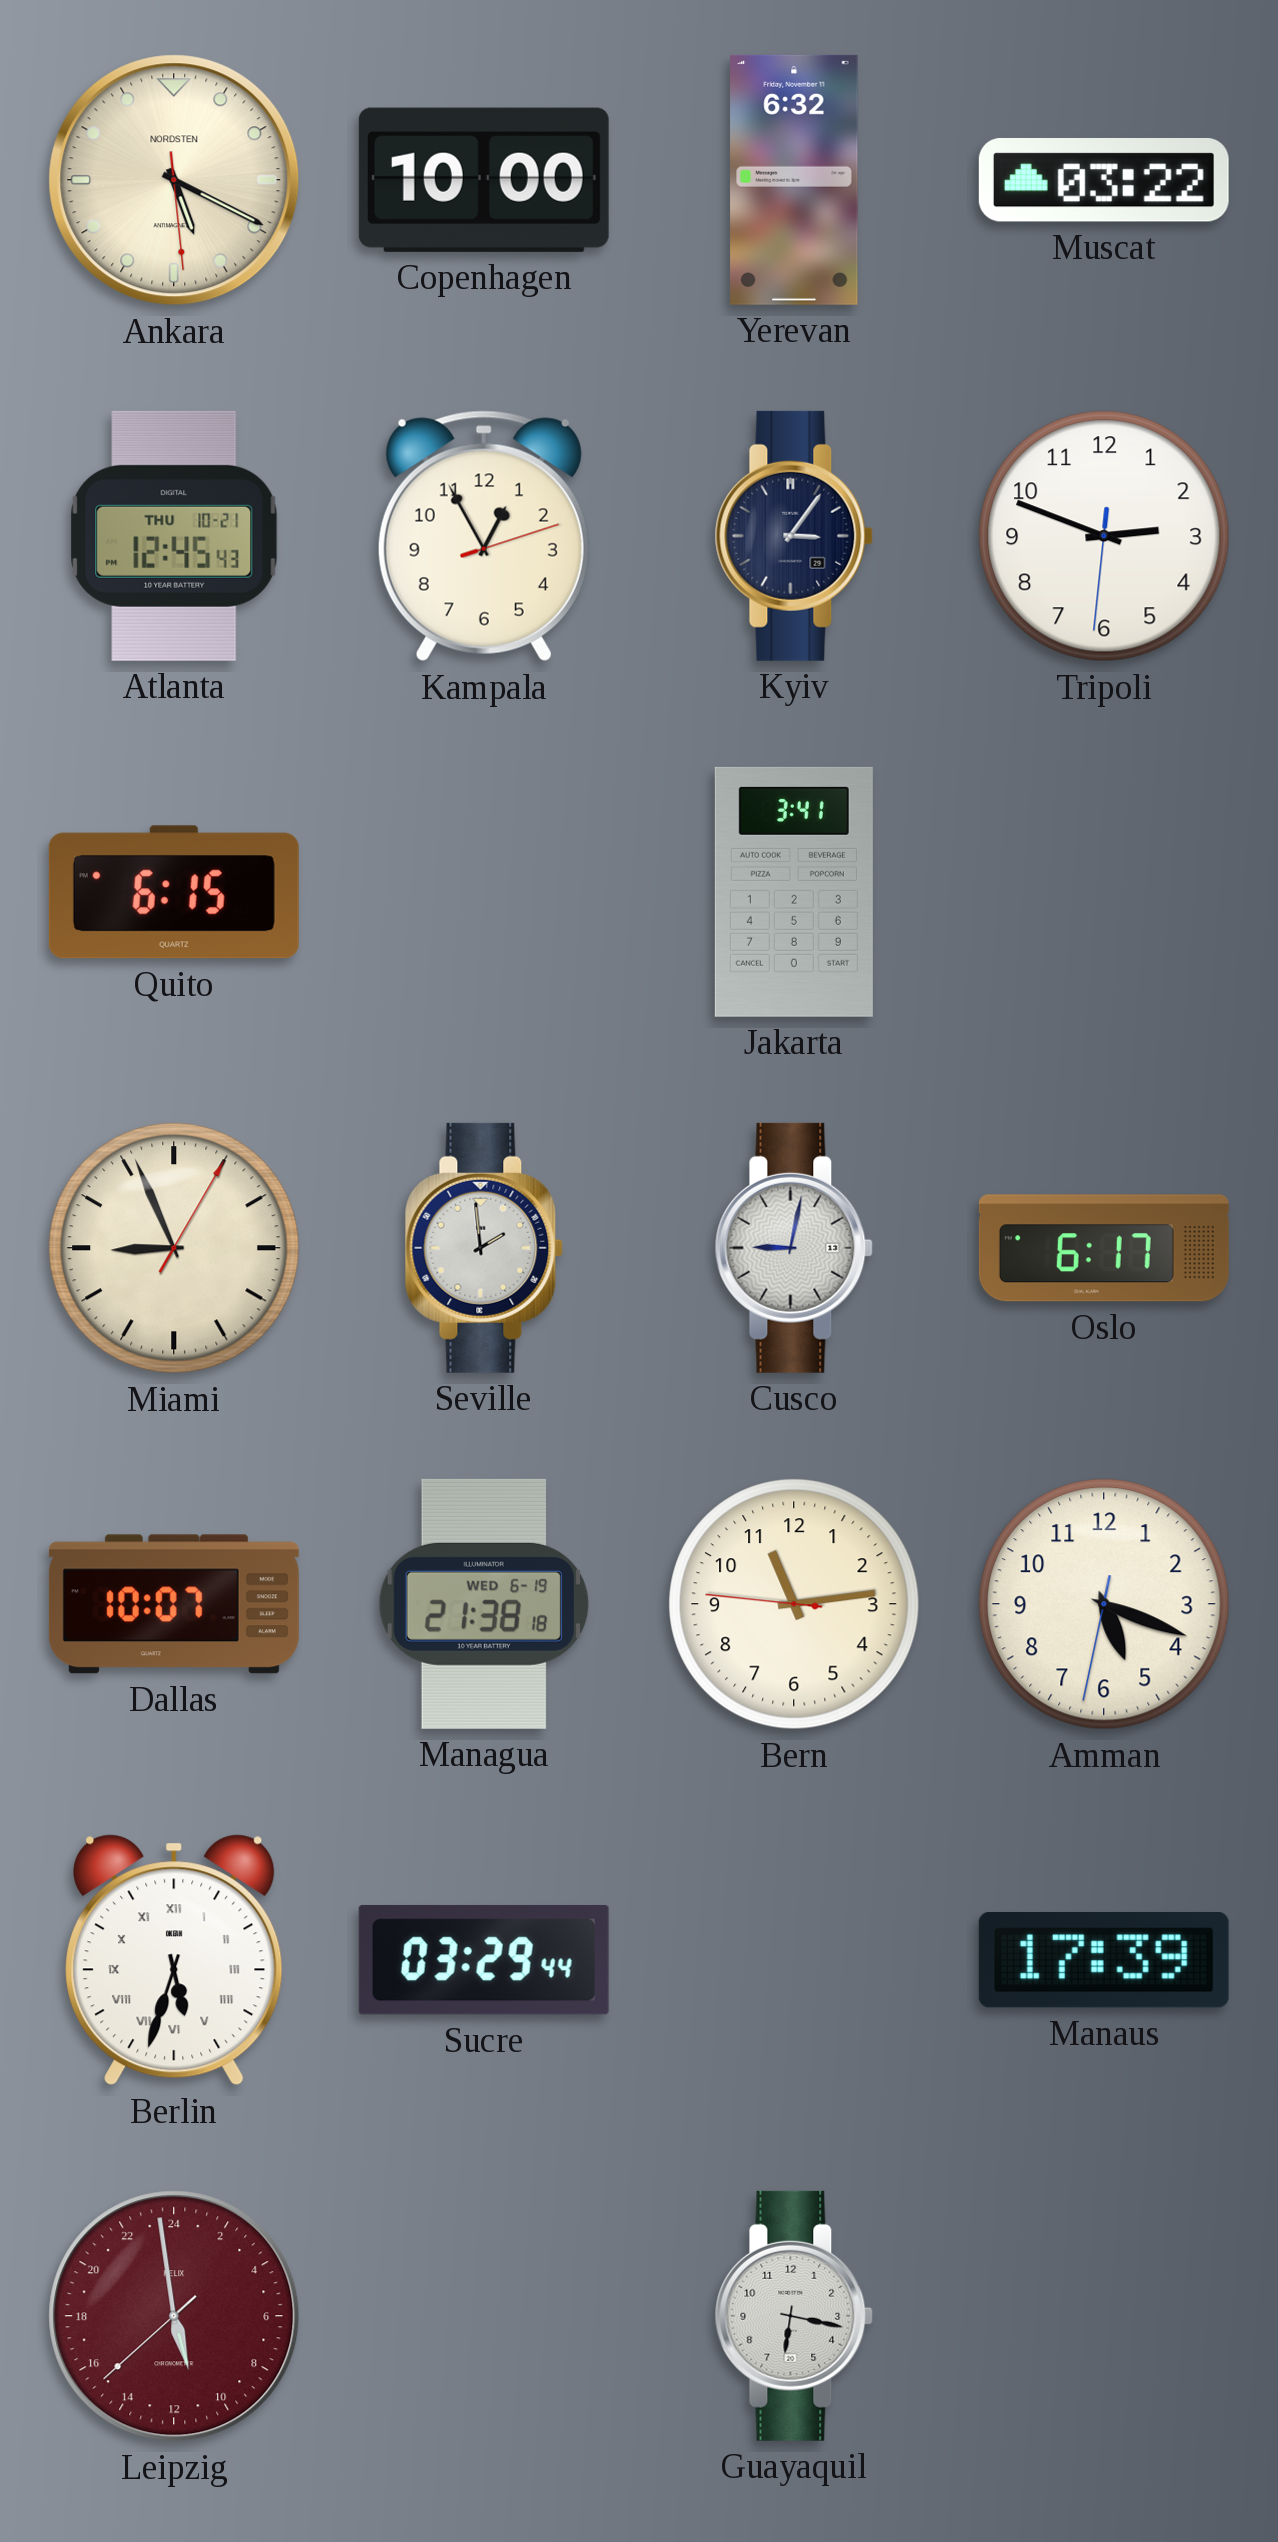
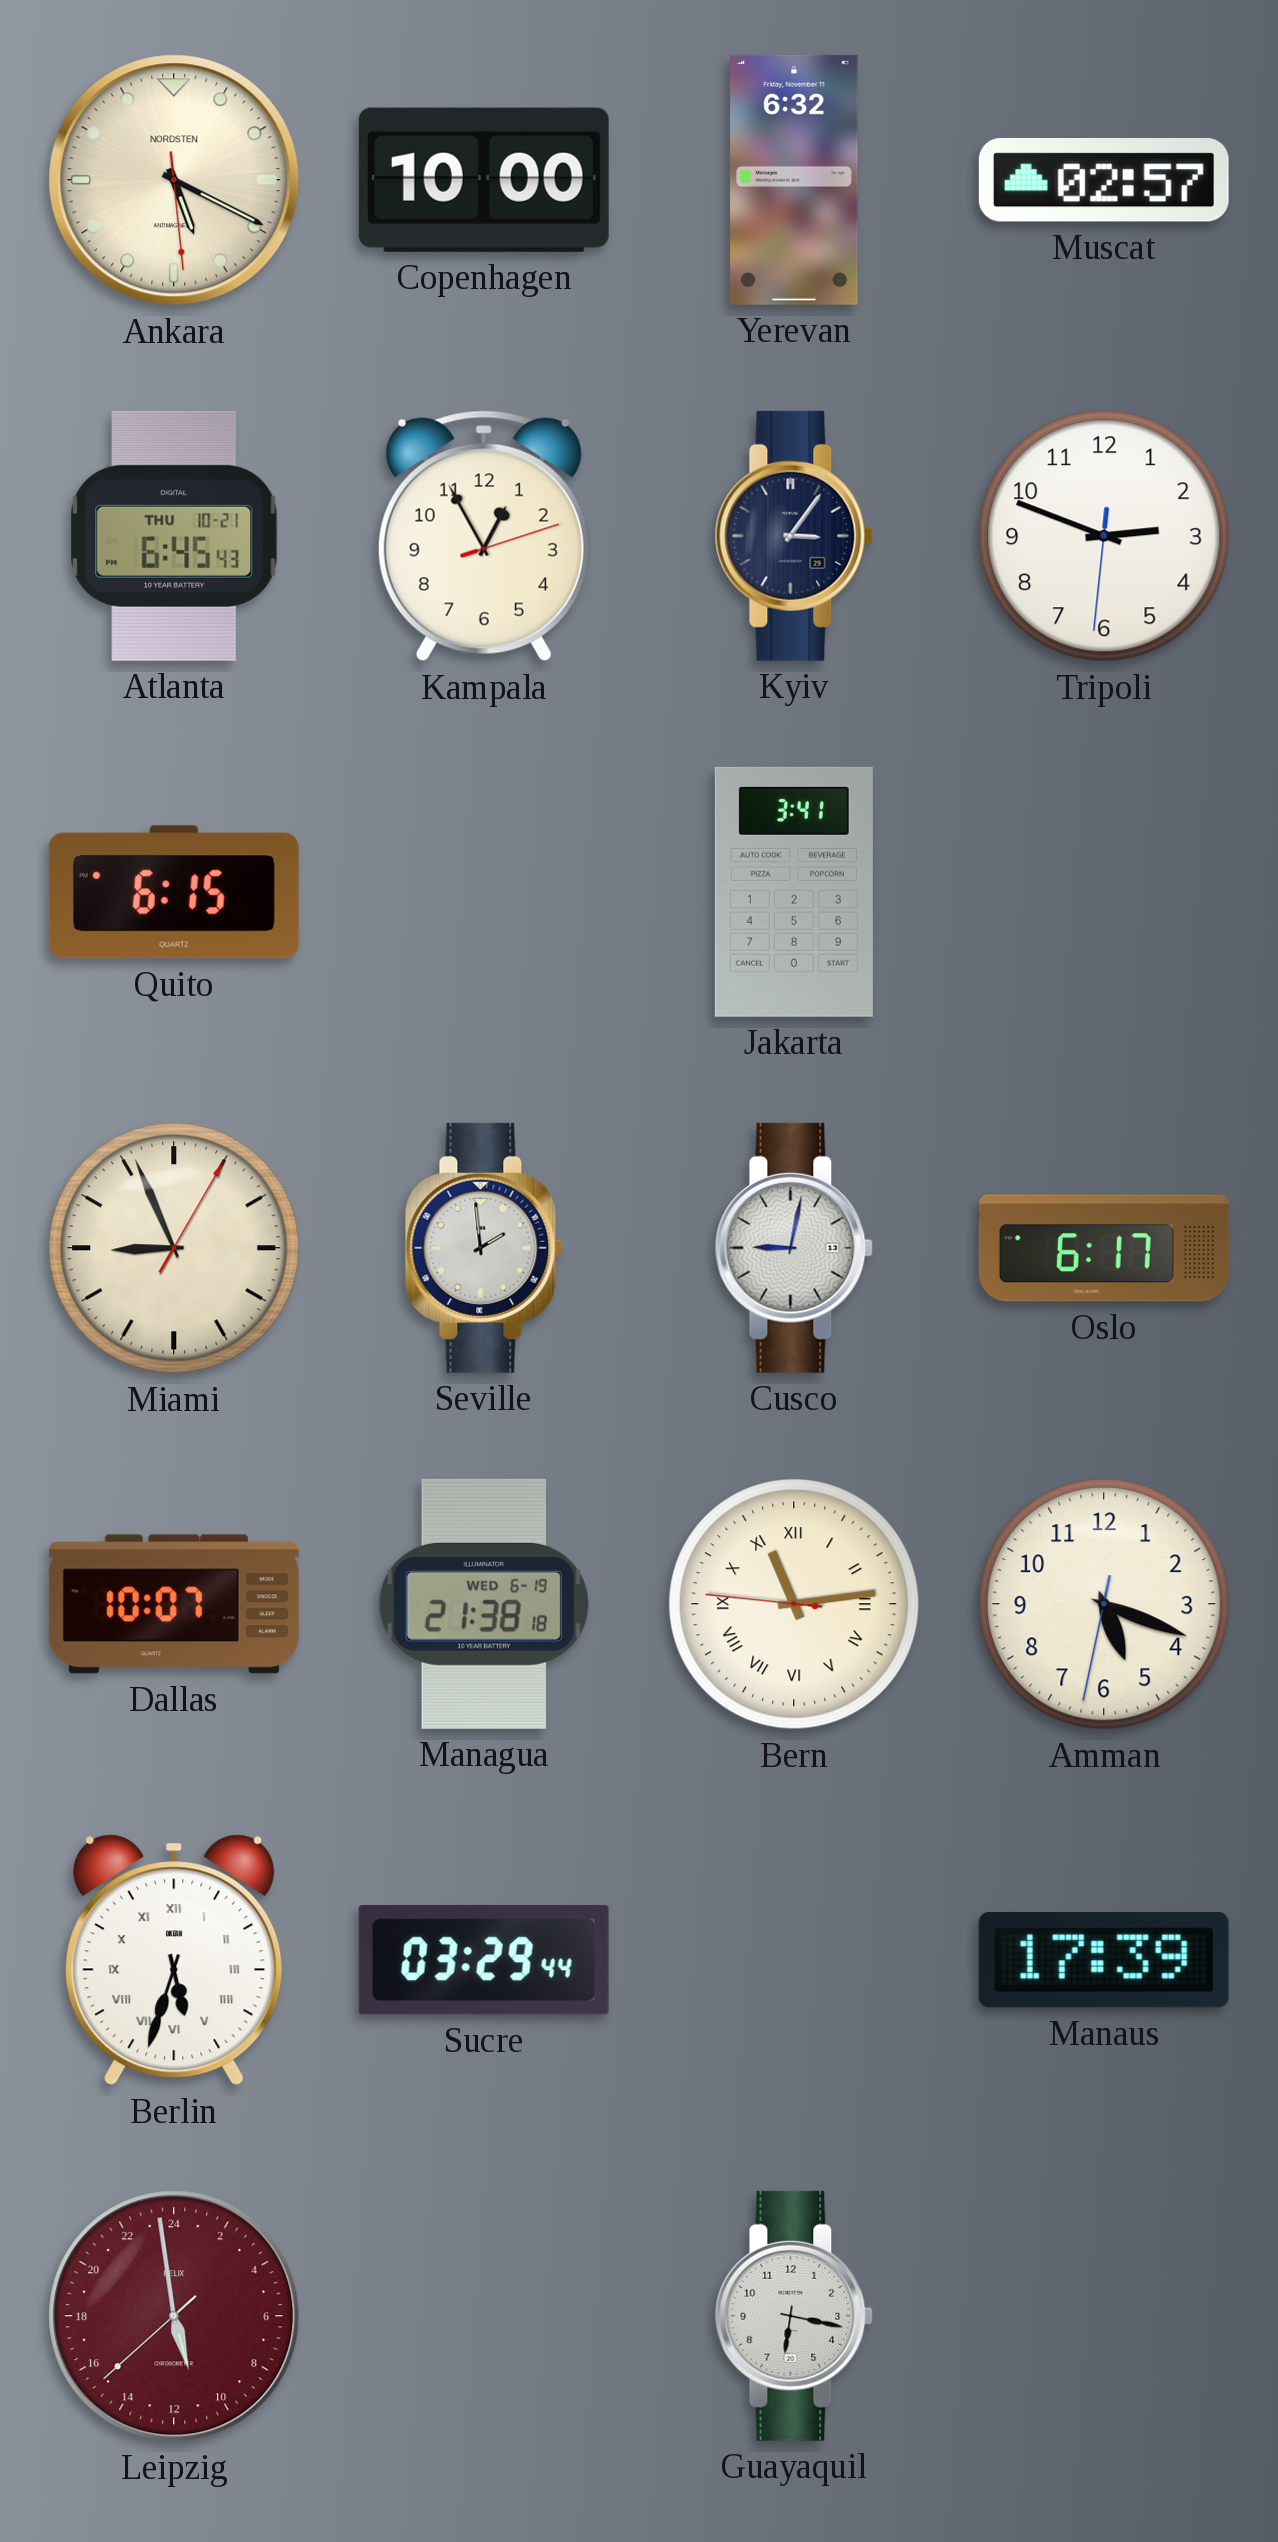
Muscat: 03:22 -> 02:57 (1104, 180)
Atlanta: 12:45 -> 6:45 (174, 536)
Bern numerals: Arabic -> Roman (794, 1604)
